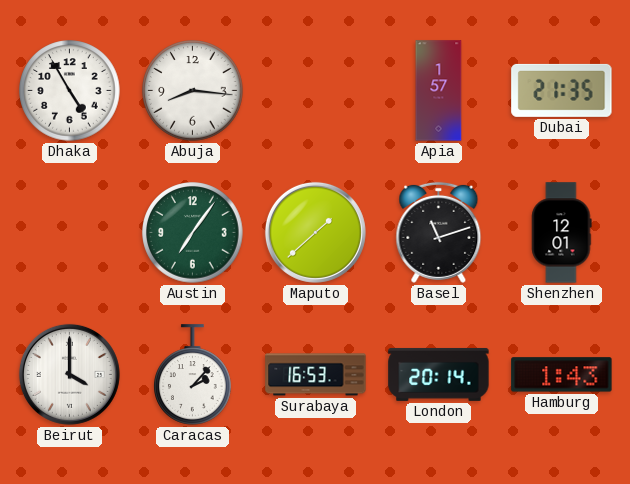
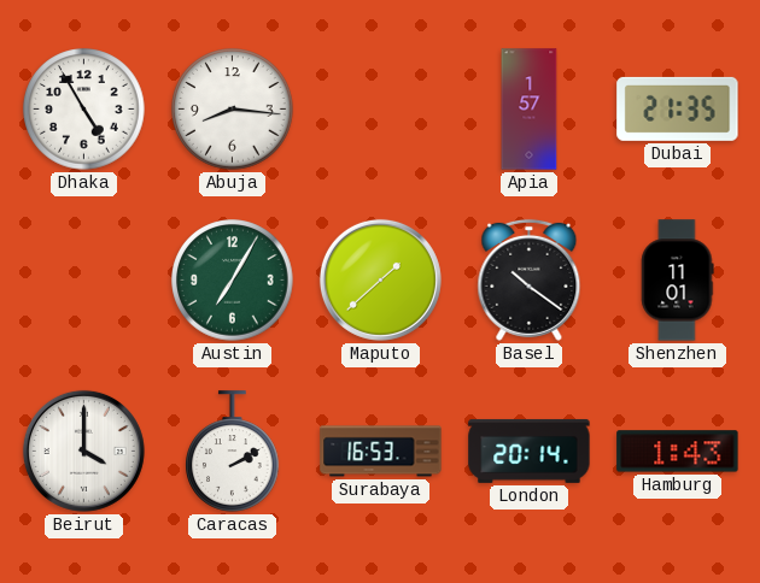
Austin: 7:06 -> 7:05 (233, 281)
Basel: 11:12 -> 10:21 (530, 279)
Shenzhen: 12:01 -> 11:01 (678, 281)
Caracas: 2:07 -> 2:10 (233, 452)
